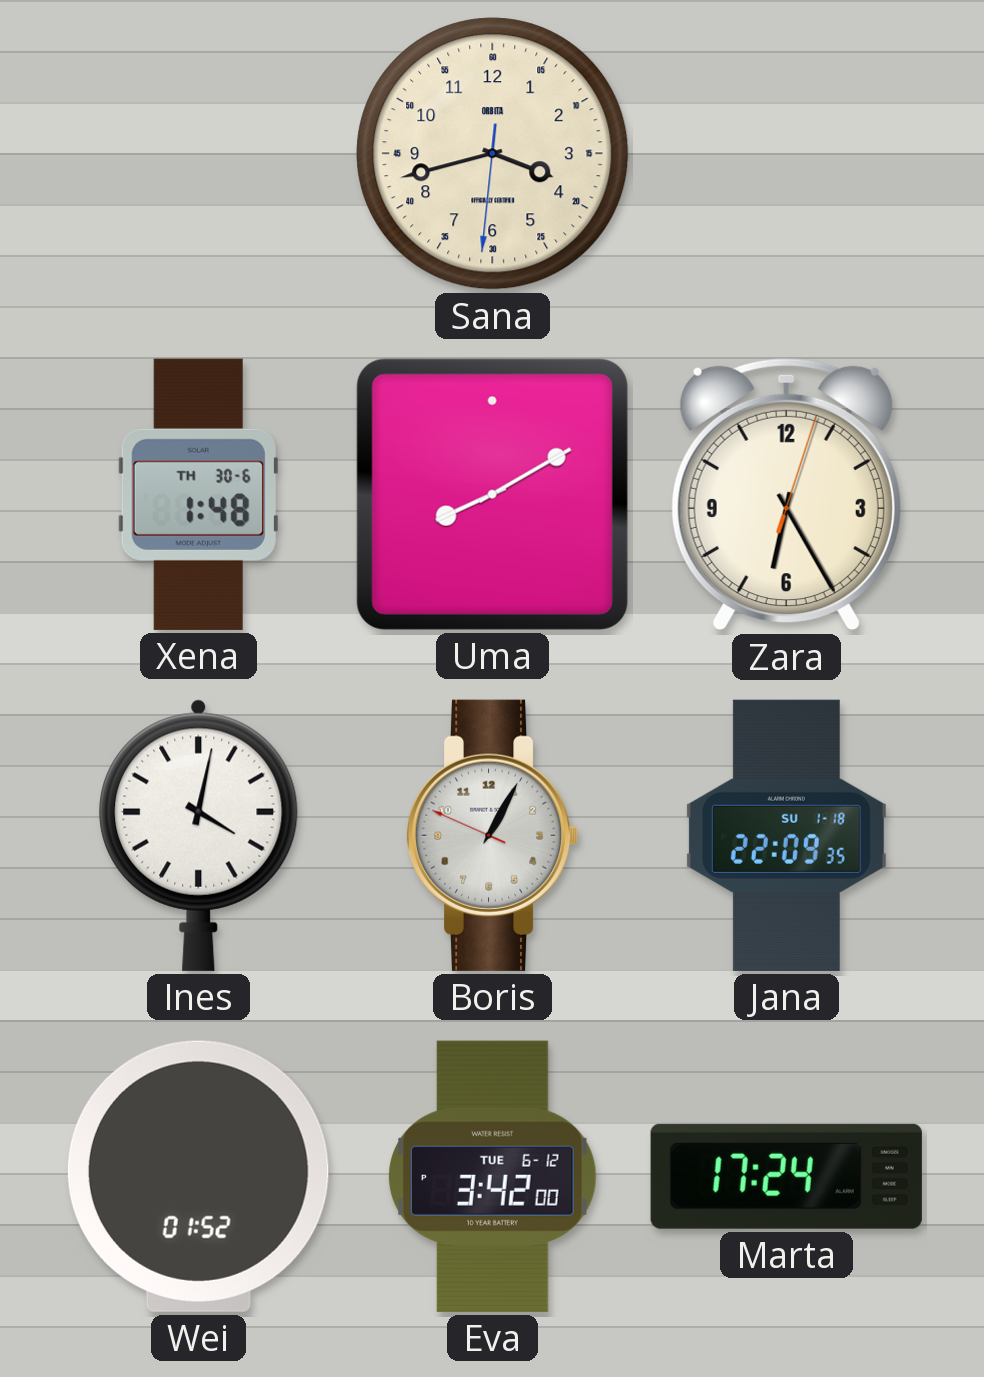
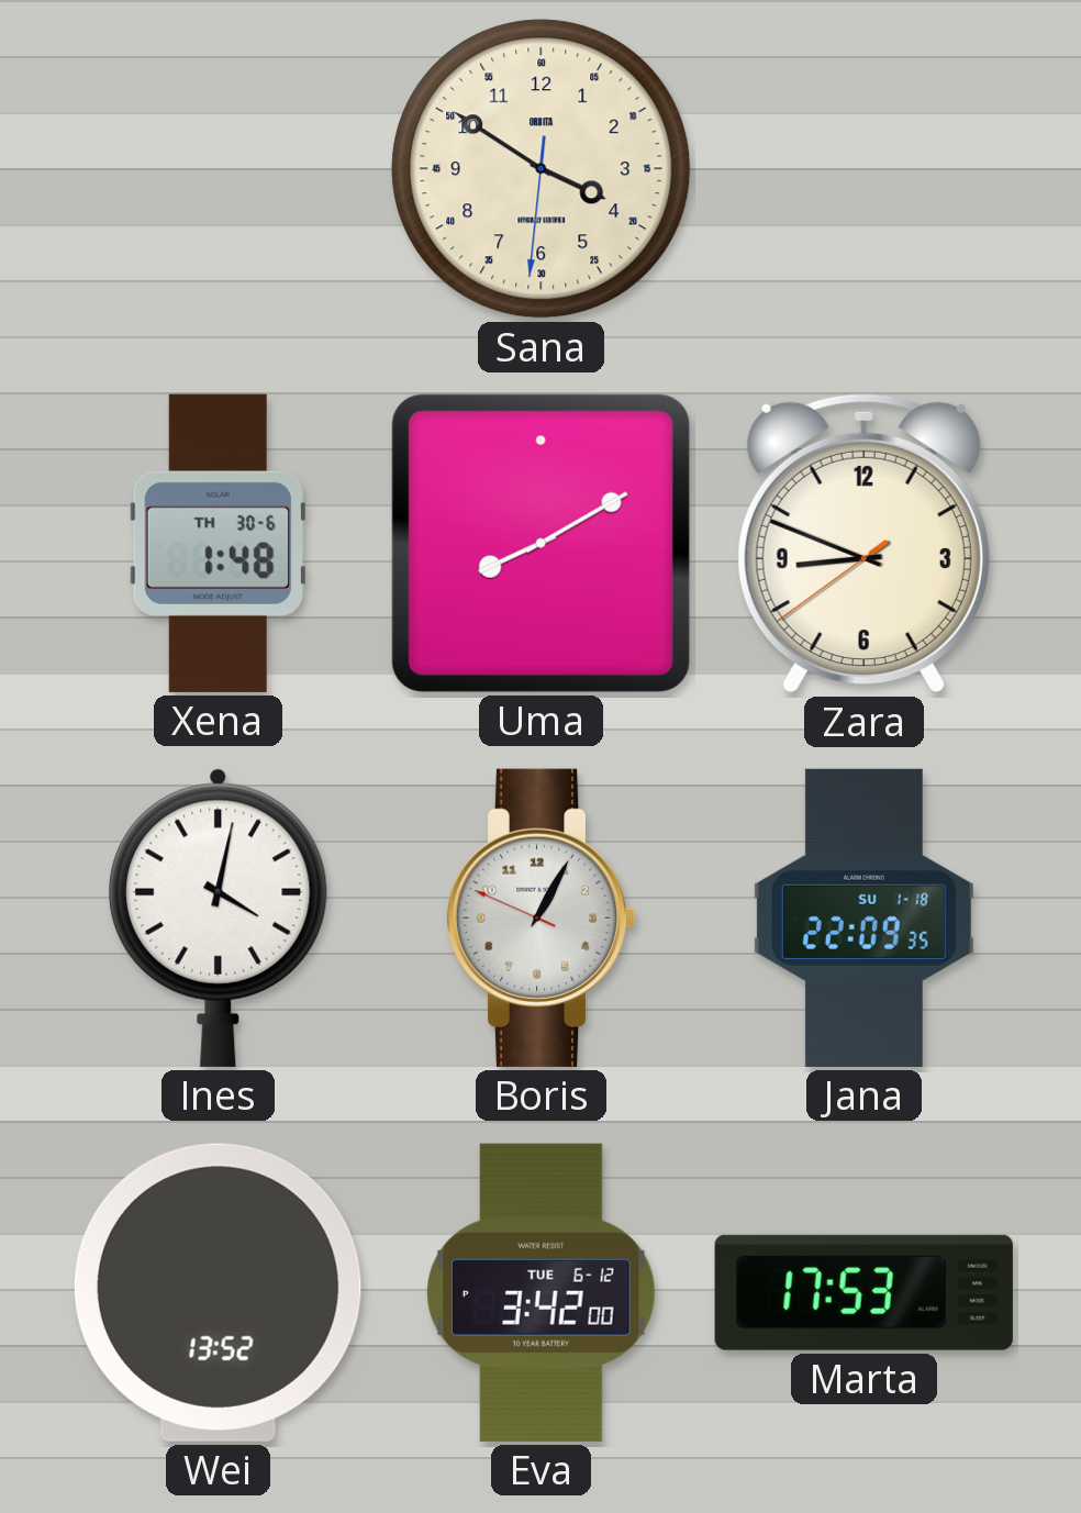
Sana: 3:42 -> 3:50 (542, 169)
Zara: 6:25 -> 8:48 (863, 543)
Wei: 01:52 -> 13:52 (218, 1292)
Marta: 17:24 -> 17:53 (863, 1292)
